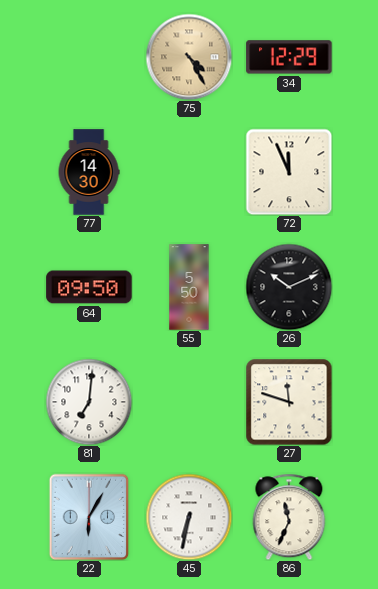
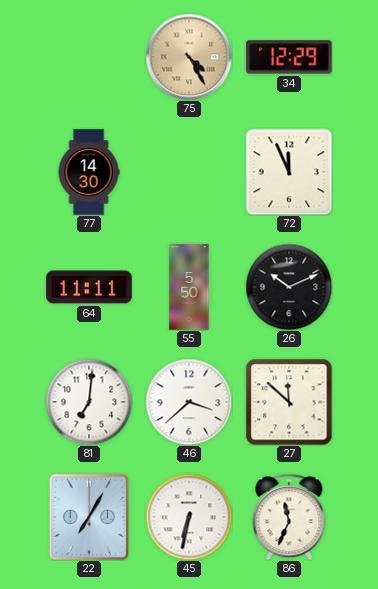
64: 09:50 -> 11:11 (89, 287)
46: none -> 3:38 (189, 402)
27: 11:48 -> 11:52 (289, 402)
22: 6:05 -> 7:05 (89, 517)
